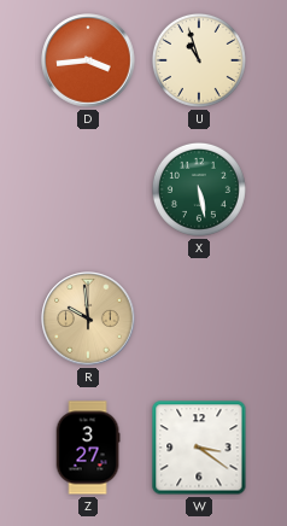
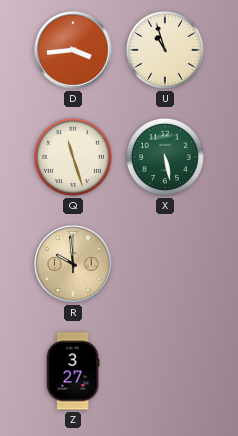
Q: none -> 11:27 (73, 157)
W: 3:21 -> none (199, 448)
